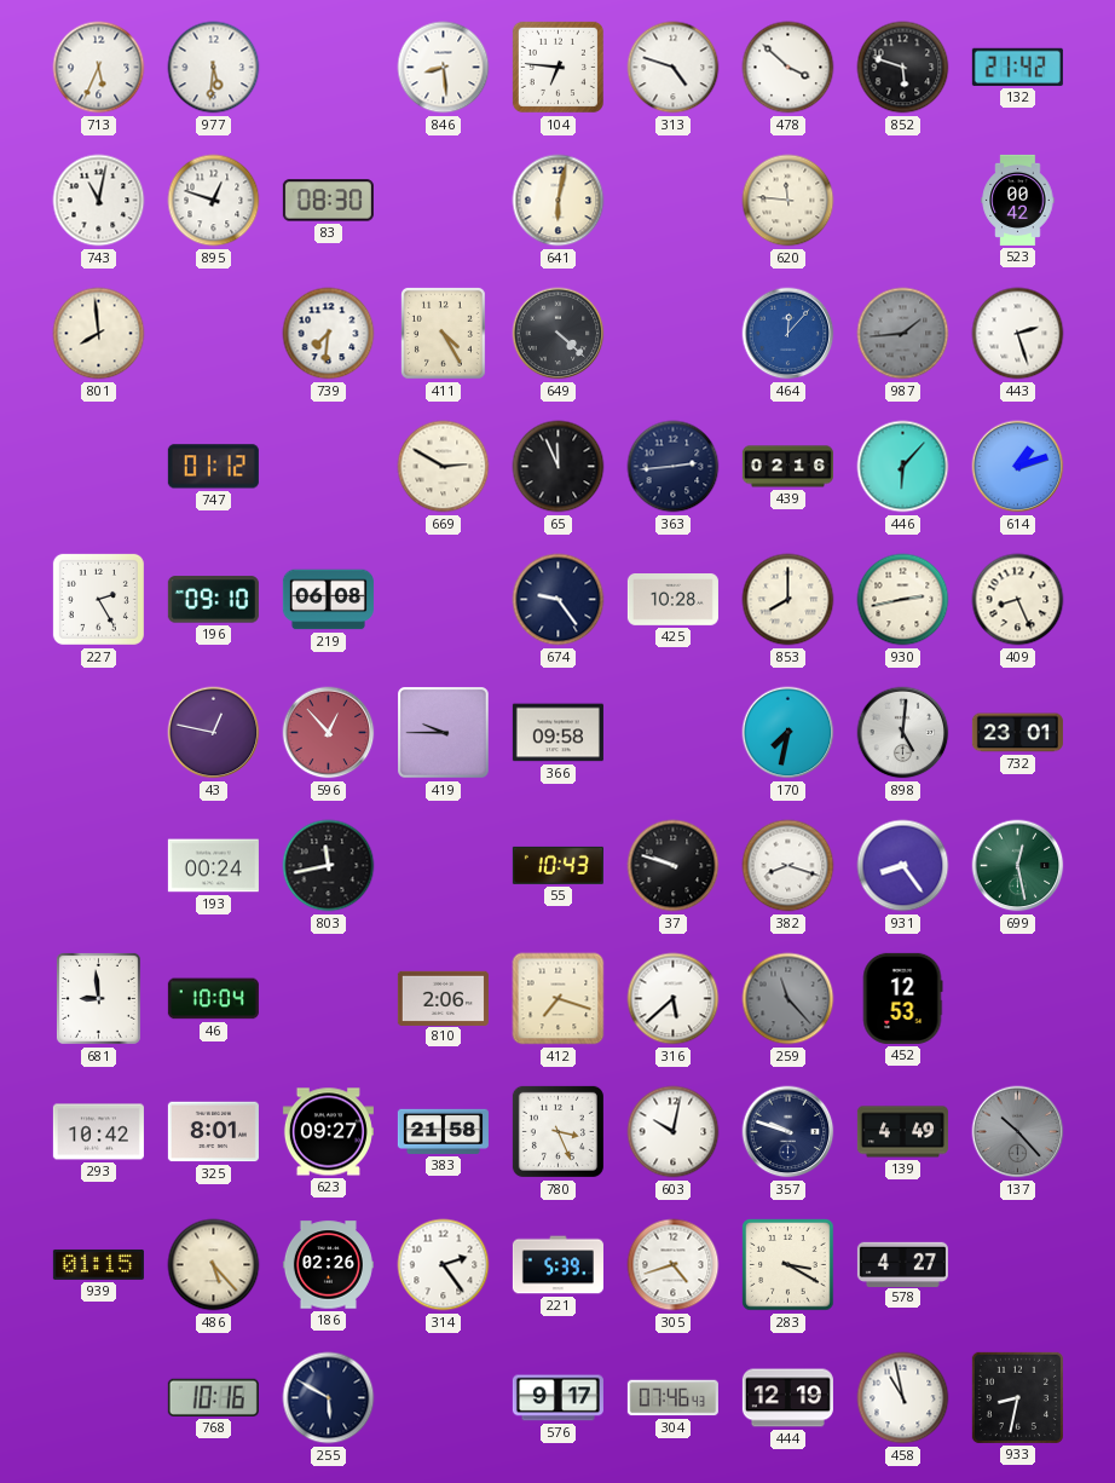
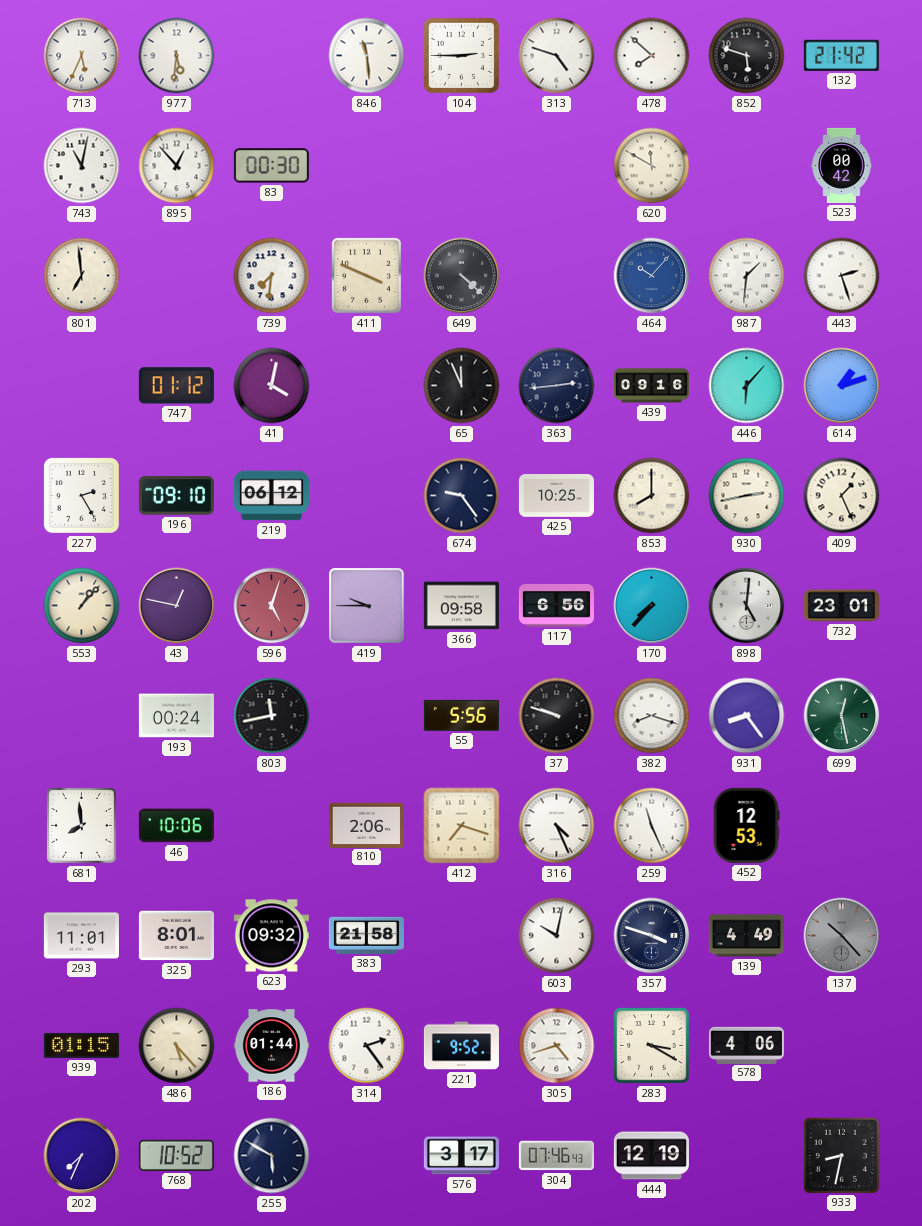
846: 8:29 -> 11:29 (367, 56)
104: 6:46 -> 2:45 (461, 55)
478: 3:52 -> 7:52 (652, 56)
895: 12:48 -> 12:53 (177, 166)
83: 08:30 -> 00:30 (271, 166)
641: 6:02 -> none (559, 201)
620: 11:46 -> 11:50 (652, 166)
801: 7:59 -> 6:59 (82, 276)
411: 4:25 -> 3:49 (366, 276)
464: 12:07 -> 10:07 (652, 276)
987: 1:44 -> 1:31 (747, 276)
987 dial: grey -> white (747, 276)
41: none -> 4:02 (272, 386)
669: 2:50 -> none (444, 467)
439: 02:16 -> 09:16 (651, 386)
219: 06:08 -> 06:12 (271, 496)
425: 10:28 -> 10:25 (556, 496)
409: 8:26 -> 1:26 (842, 496)
553: none -> 1:07 (82, 606)
596: 12:53 -> 5:03 (272, 606)
117: none -> 6:56 (556, 605)
170: 7:32 -> 7:37 (652, 606)
55: 10:43 -> 5:56 (461, 715)
681: 8:59 -> 7:59 (81, 826)
46: 10:04 -> 10:06 (176, 826)
316: 5:38 -> 4:26 (557, 826)
259: 11:23 -> 11:26 (652, 826)
259 dial: grey -> white (652, 826)
293: 10:42 -> 11:01 (81, 936)
623: 09:27 -> 09:32 (271, 936)
780: 3:26 -> none (557, 1131)
357: 9:48 -> 3:48 (652, 936)
186: 02:26 -> 01:44 (271, 1046)
221: 5:39 -> 9:52 (461, 1046)
578: 4:27 -> 4:06 (746, 1045)
202: none -> 7:34 (82, 1156)
768: 10:16 -> 10:52 (176, 1155)
576: 9:17 -> 3:17 (461, 1156)
458: 10:58 -> none (903, 1398)
